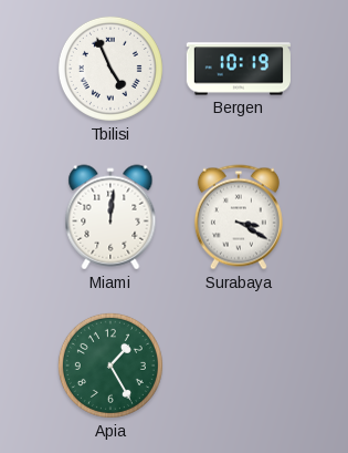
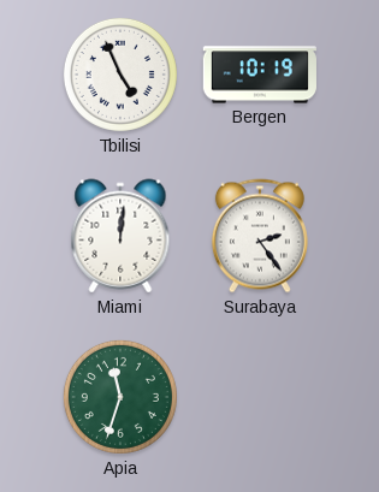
Surabaya: 3:20 -> 2:24 (260, 236)
Apia: 1:25 -> 11:33 (120, 397)
